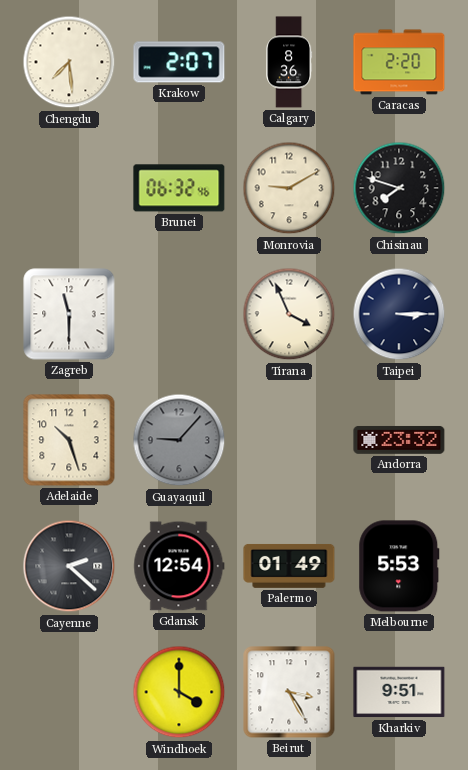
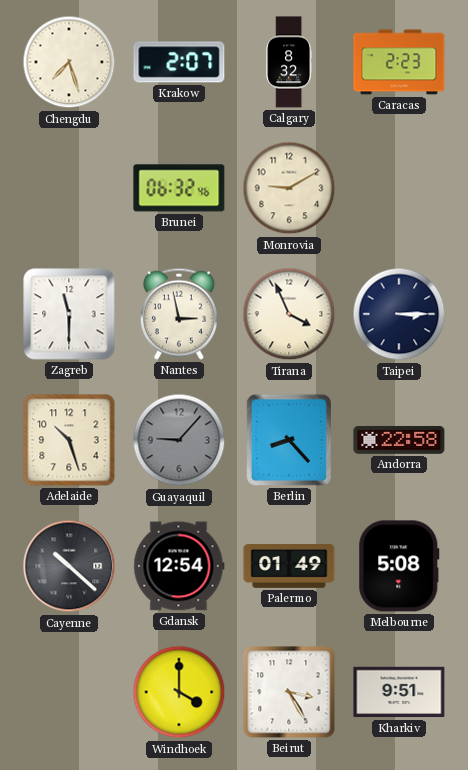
Chengdu: 7:29 -> 7:27 (69, 62)
Calgary: 8:36 -> 8:32 (289, 62)
Caracas: 2:20 -> 2:23 (399, 62)
Chisinau: 7:48 -> none (399, 188)
Nantes: none -> 2:58 (179, 314)
Berlin: none -> 8:23 (289, 440)
Andorra: 23:32 -> 22:58 (399, 440)
Cayenne: 2:22 -> 10:22 (69, 566)
Melbourne: 5:53 -> 5:08 (399, 566)
